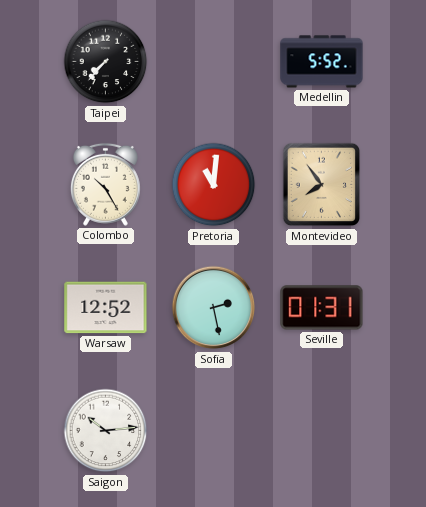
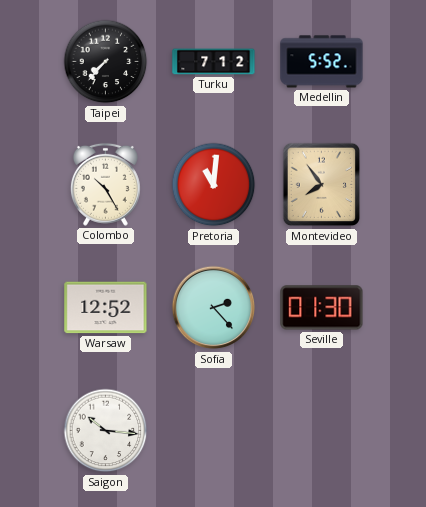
Turku: none -> 7:12 (214, 62)
Sofia: 2:28 -> 2:23 (214, 308)
Seville: 01:31 -> 01:30 (322, 308)
Saigon: 10:14 -> 10:16 (106, 431)
